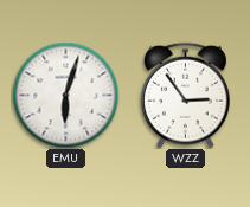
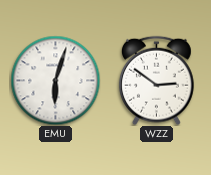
WZZ: 2:54 -> 2:51 (156, 80)
